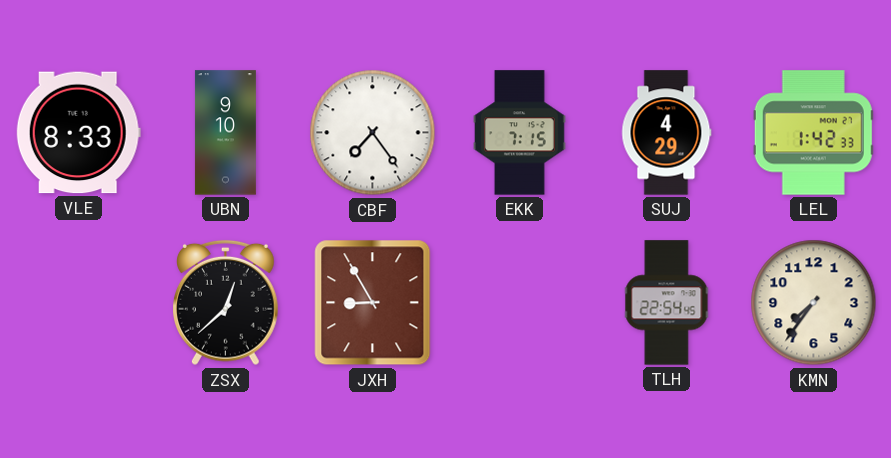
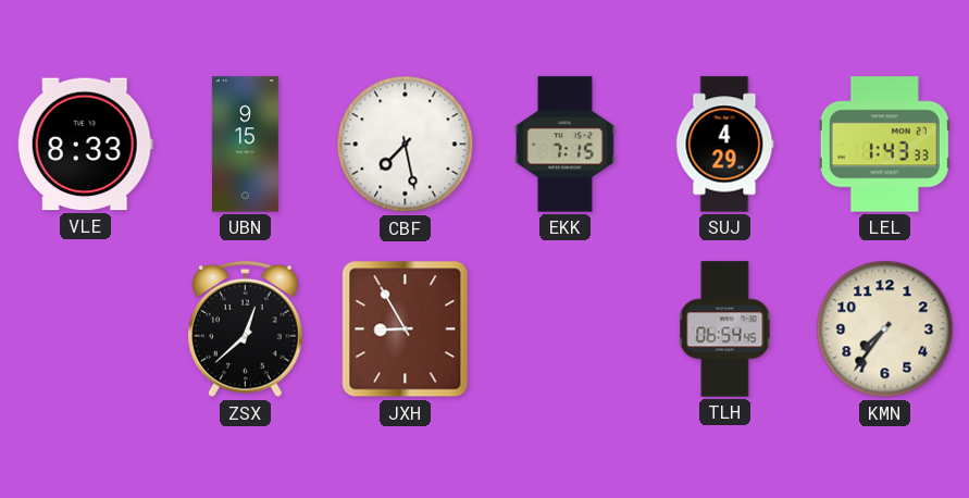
UBN: 9:10 -> 9:15 (245, 145)
CBF: 7:24 -> 7:28 (406, 145)
LEL: 1:42 -> 1:43 (884, 145)
TLH: 22:54 -> 06:54 (725, 329)
